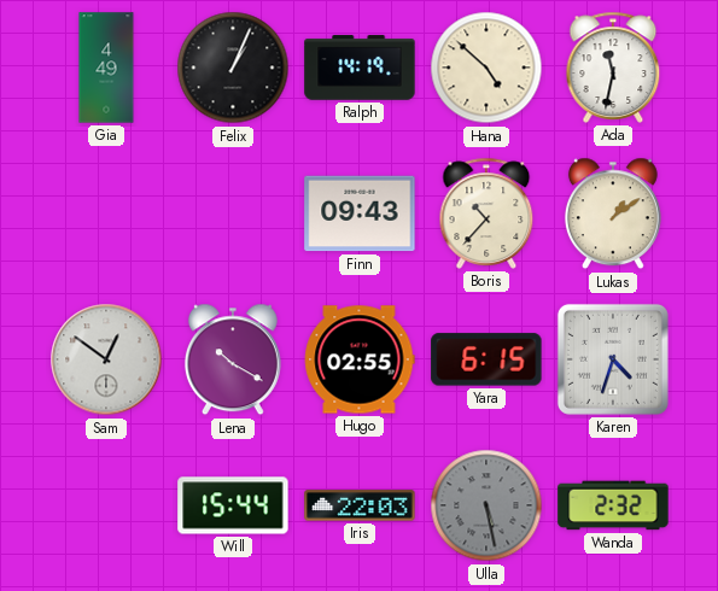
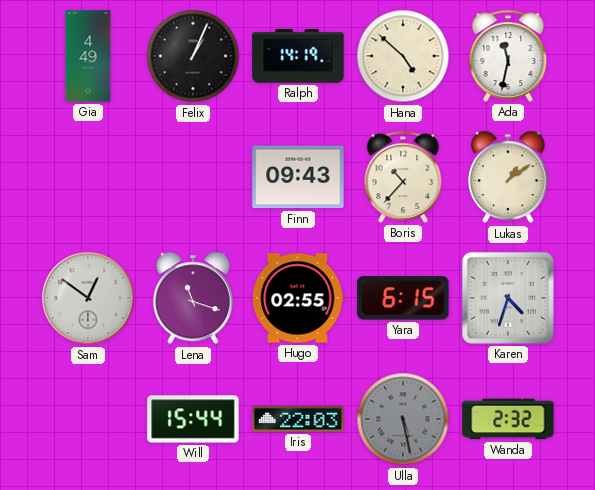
Lena: 10:20 -> 11:18 (193, 298)
